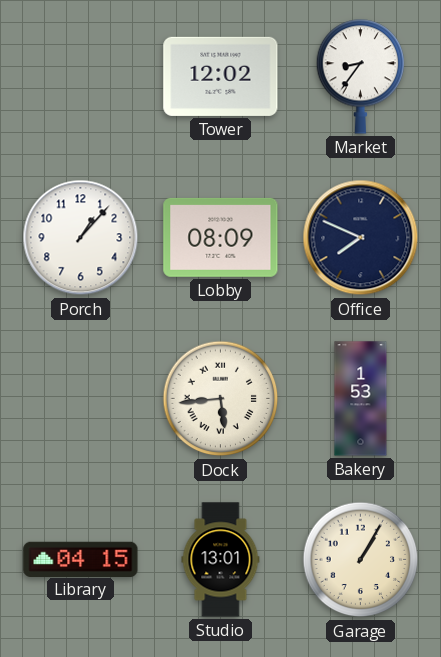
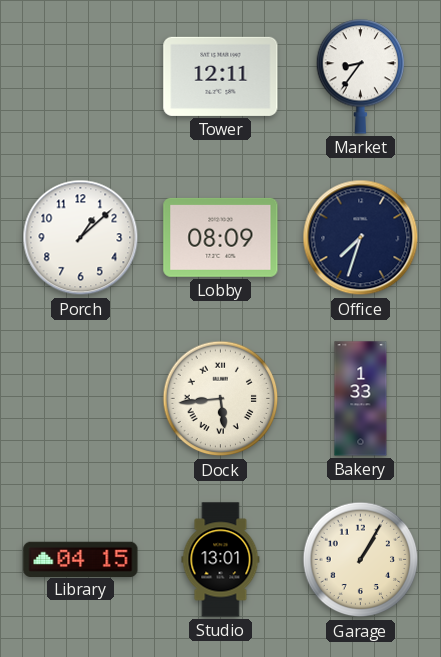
Tower: 12:02 -> 12:11 (221, 76)
Porch: 1:07 -> 1:08 (81, 238)
Office: 7:49 -> 7:33 (361, 238)
Bakery: 1:53 -> 1:33 (361, 399)
